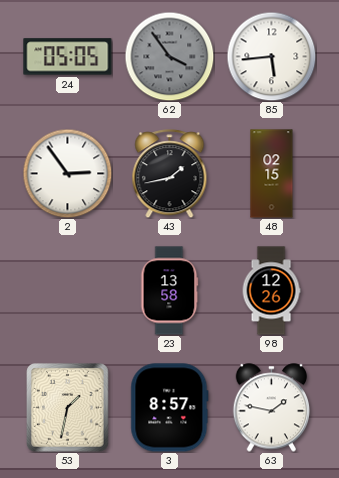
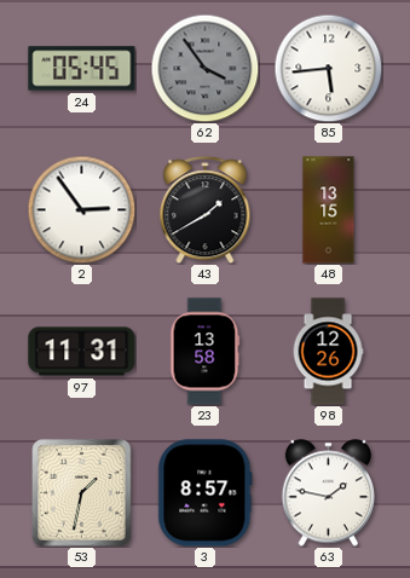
24: 05:05 -> 05:45 (82, 69)
43: 1:43 -> 1:40 (206, 210)
48: 02:15 -> 13:15 (329, 210)
97: none -> 11:31 (82, 352)
